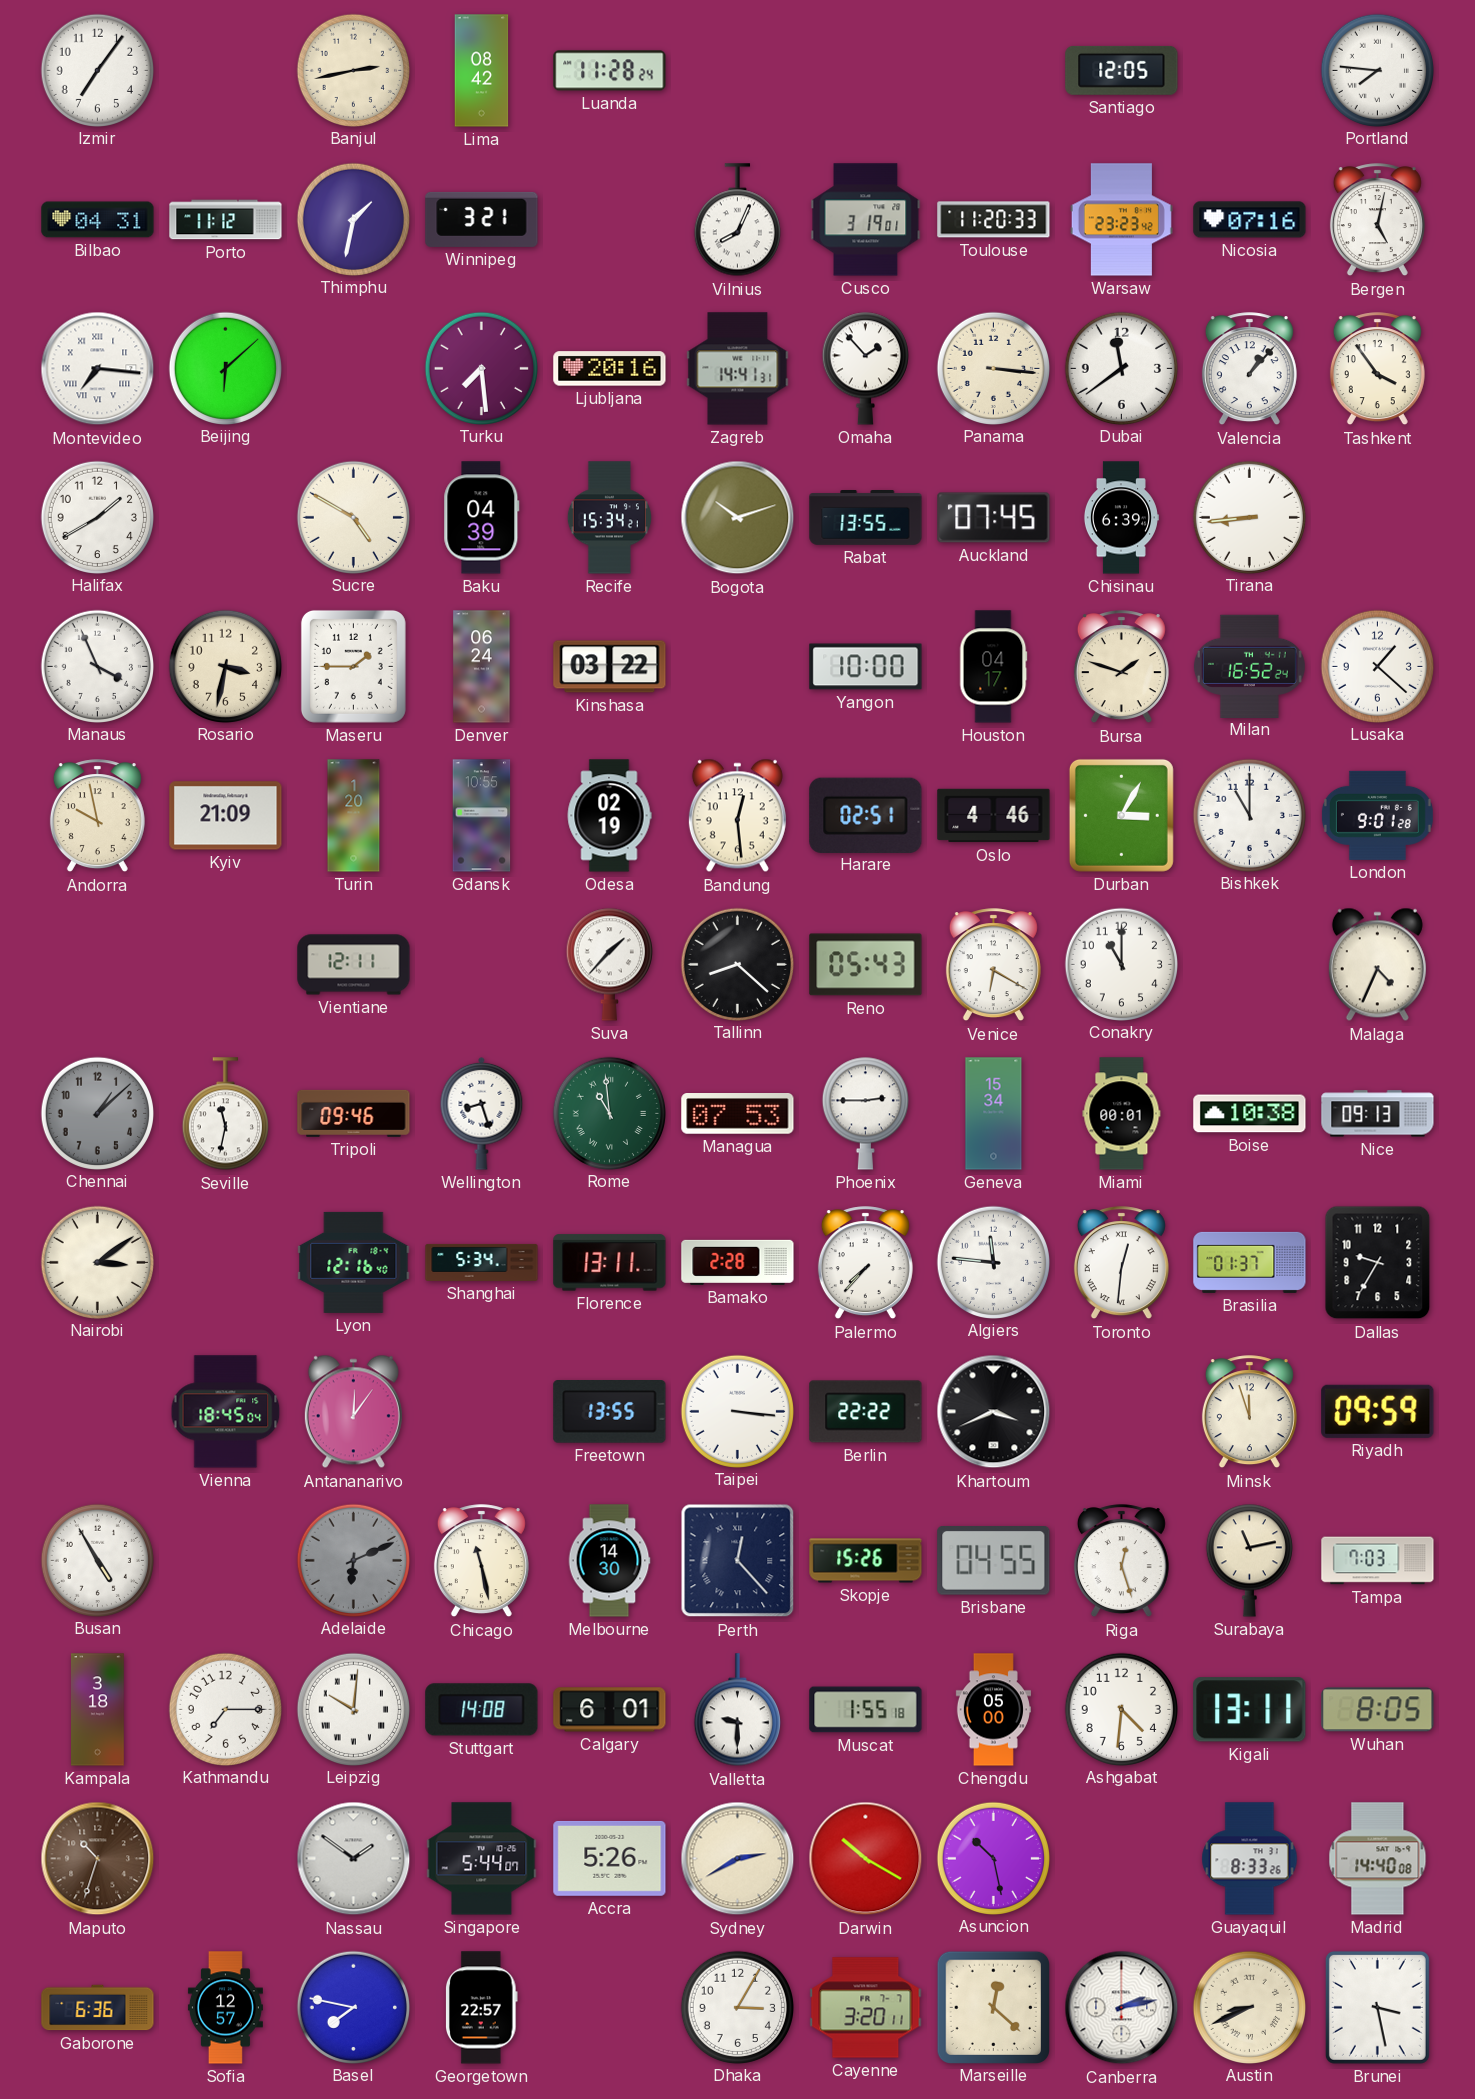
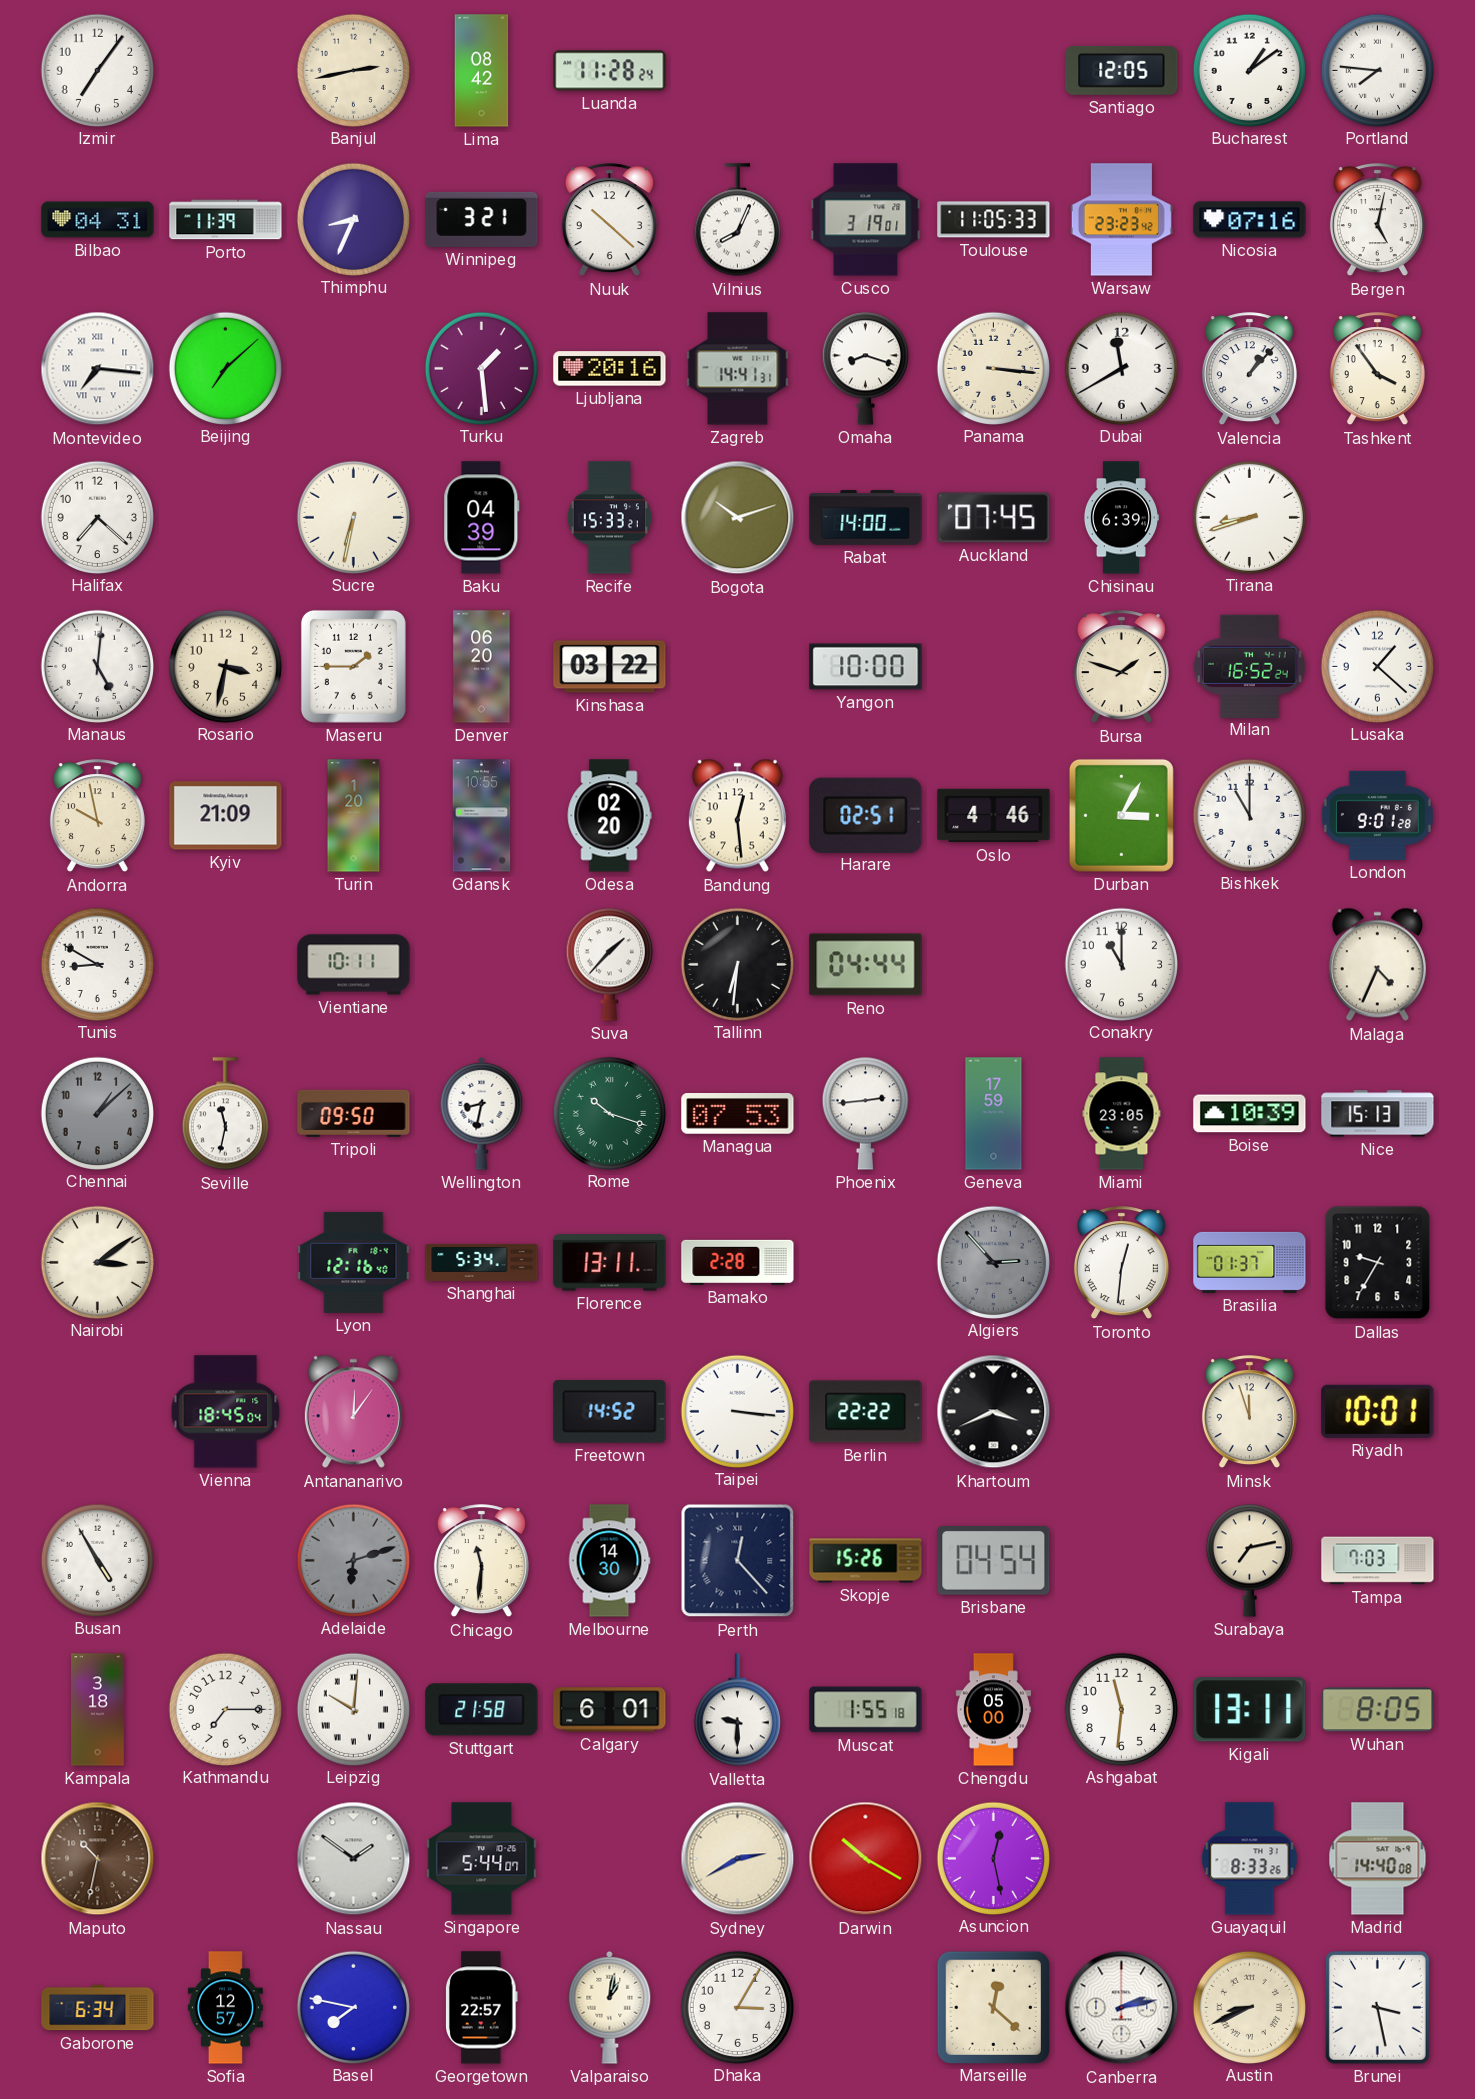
Bucharest: none -> 1:09 (1249, 70)
Porto: 11:12 -> 11:39 (226, 220)
Thimphu: 1:32 -> 8:34 (353, 219)
Nuuk: none -> 10:22 (609, 220)
Toulouse: 11:20 -> 11:05 (994, 220)
Beijing: 6:08 -> 7:08 (225, 368)
Turku: 7:29 -> 1:29 (481, 368)
Omaha: 1:53 -> 8:18 (865, 368)
Dubai: 11:39 -> 11:40 (1121, 368)
Halifax: 1:40 -> 7:22 (97, 517)
Sucre: 4:50 -> 6:32 (353, 517)
Recife: 15:34 -> 15:33 (609, 518)
Rabat: 13:55 -> 14:00 (866, 518)
Tirana: 8:44 -> 8:42 (1249, 517)
Manaus: 3:56 -> 5:01 (97, 666)
Denver: 06:24 -> 06:20 (482, 667)
Houston: 04:17 -> none (993, 667)
Odesa: 02:19 -> 02:20 (609, 816)
Tunis: none -> 8:50 (97, 964)
Vientiane: 12:11 -> 10:11 (354, 965)
Tallinn: 8:22 -> 6:31 (737, 964)
Reno: 05:43 -> 04:44 (866, 965)
Venice: 6:20 -> none (993, 965)
Tripoli: 09:46 -> 09:50 (354, 1113)
Wellington: 8:27 -> 8:32 (482, 1113)
Rome: 10:59 -> 10:18 (609, 1113)
Phoenix: 2:45 -> 2:44 (865, 1113)
Geneva: 15:34 -> 17:59 (994, 1114)
Miami: 00:01 -> 23:05 (1122, 1114)
Boise: 10:38 -> 10:39 (1250, 1114)
Nice: 09:13 -> 15:13 (1378, 1114)
Palermo: 7:37 -> none (865, 1263)
Algiers: 11:46 -> 2:53 (993, 1262)
Algiers dial: white -> grey (993, 1262)
Freetown: 13:55 -> 14:52 (610, 1412)
Riyadh: 09:59 -> 10:01 (1378, 1411)
Adelaide: 6:11 -> 6:12 (353, 1560)
Chicago: 11:28 -> 11:31 (481, 1561)
Brisbane: 04:55 -> 04:54 (994, 1561)
Riga: 12:27 -> none (1121, 1561)
Surabaya: 11:13 -> 7:13 (1249, 1560)
Stuttgart: 14:08 -> 21:58 (482, 1710)
Ashgabat: 4:31 -> 11:31 (1121, 1709)
Maputo: 10:33 -> 10:32 (98, 1859)
Accra: 5:26 -> none (610, 1858)
Asuncion: 10:28 -> 12:28 (993, 1858)
Gaborone: 6:36 -> 6:34 (98, 2008)
Valparaiso: none -> 1:02 (610, 2007)
Cayenne: 3:20 -> none (866, 2008)
